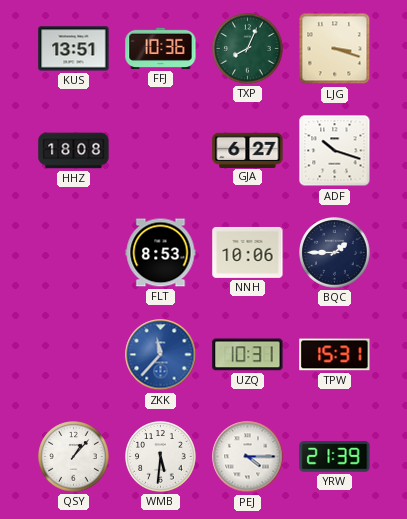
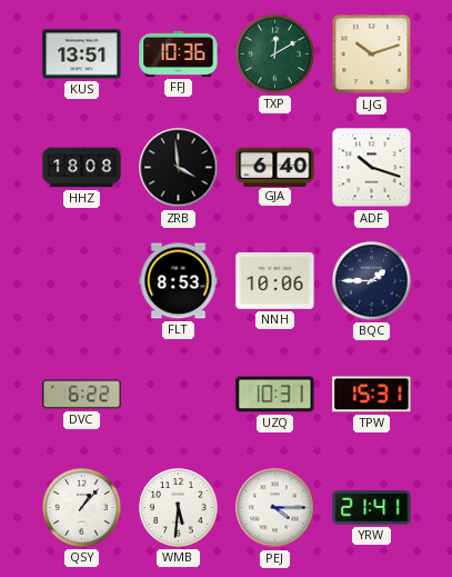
TXP: 8:04 -> 12:10 (275, 54)
LJG: 3:18 -> 10:12 (372, 54)
ZRB: none -> 3:59 (179, 168)
GJA: 6:27 -> 6:40 (275, 167)
DVC: none -> 6:22 (82, 395)
ZKK: 11:37 -> none (161, 355)
YRW: 21:39 -> 21:41 (372, 508)
